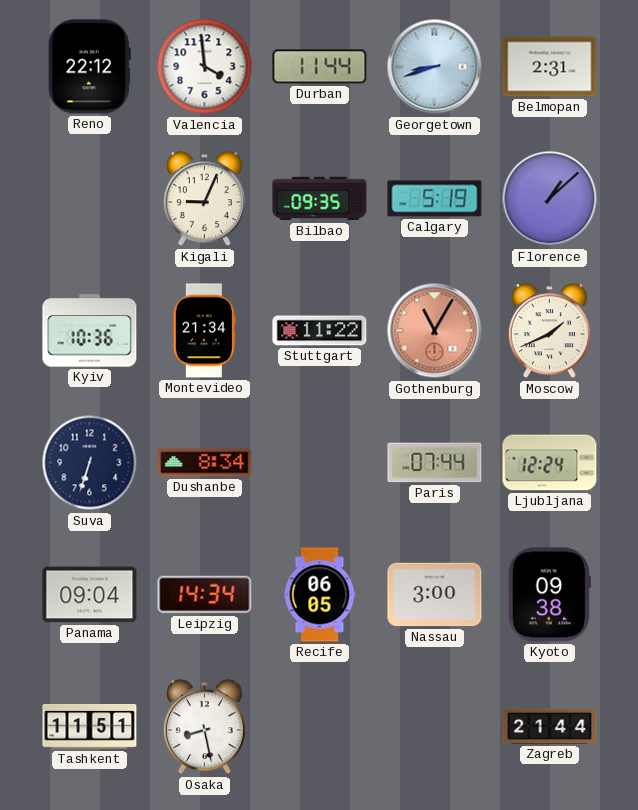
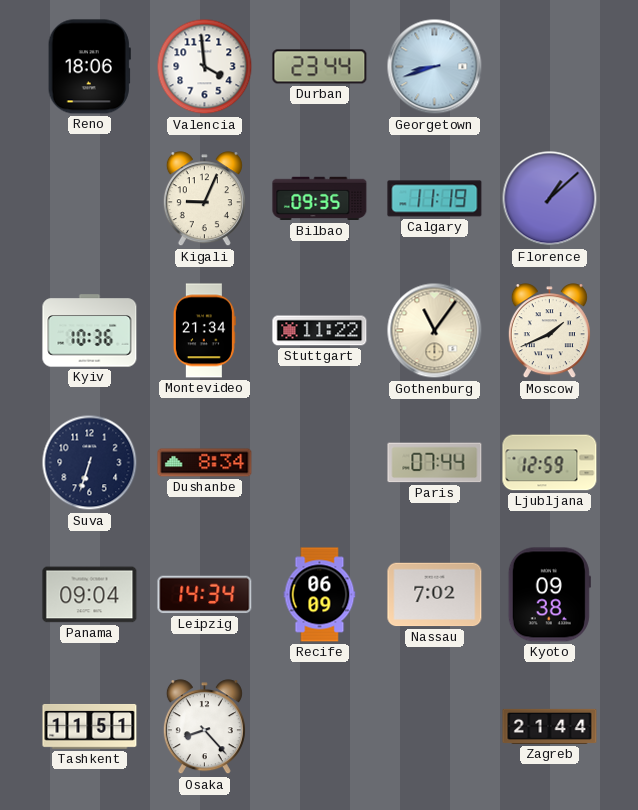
Reno: 22:12 -> 18:06 (89, 67)
Durban: 11:44 -> 23:44 (320, 67)
Belmopan: 2:31 -> none (550, 67)
Calgary: 5:19 -> 11:19 (435, 199)
Gothenburg: 11:05 -> 11:06 (435, 331)
Gothenburg dial: salmon -> cream (435, 331)
Ljubljana: 12:24 -> 12:59 (550, 463)
Recife: 06:05 -> 06:09 (320, 595)
Nassau: 3:00 -> 7:02 (435, 595)
Osaka: 8:28 -> 8:23 (204, 727)
